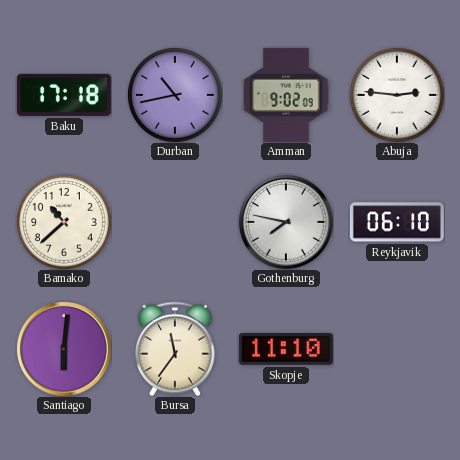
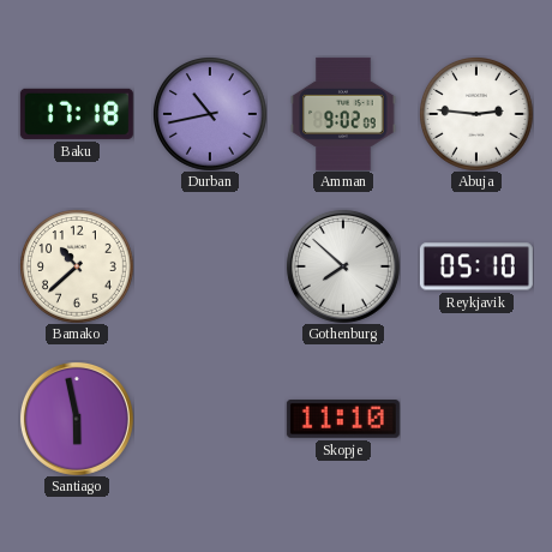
Gothenburg: 7:47 -> 7:52 (343, 266)
Reykjavik: 06:10 -> 05:10 (476, 266)
Santiago: 6:01 -> 5:58 (77, 419)
Bursa: 11:36 -> none (176, 349)
